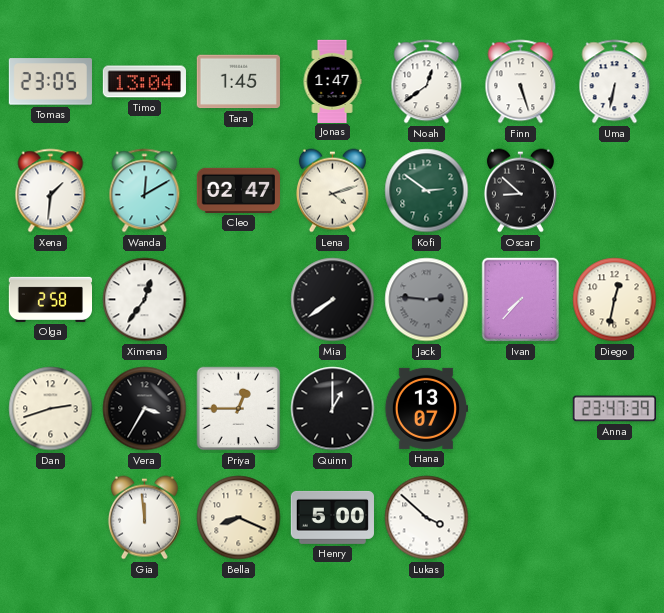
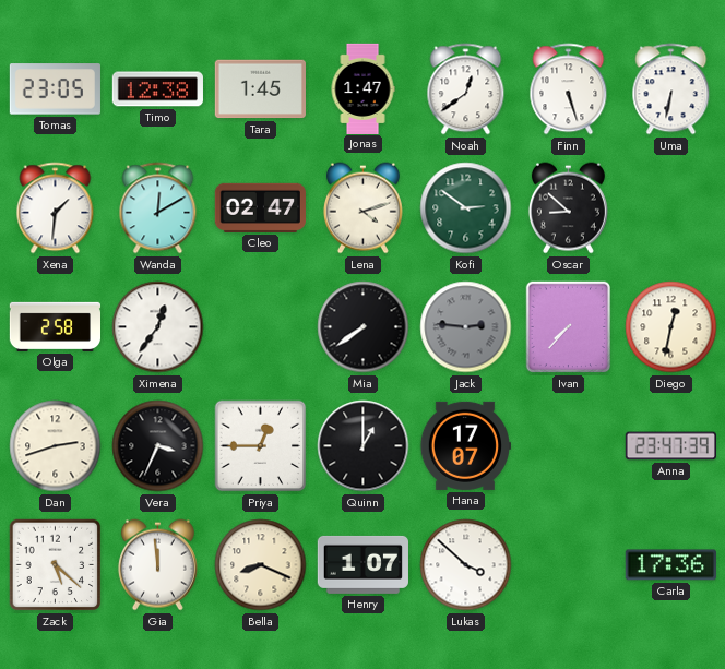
Timo: 13:04 -> 12:38 (157, 89)
Vera: 3:35 -> 3:34 (158, 446)
Hana: 13:07 -> 17:07 (464, 445)
Zack: none -> 5:22 (56, 565)
Henry: 5:00 -> 1:07 (362, 564)
Carla: none -> 17:36 (670, 565)
